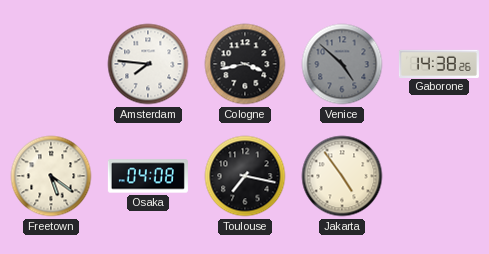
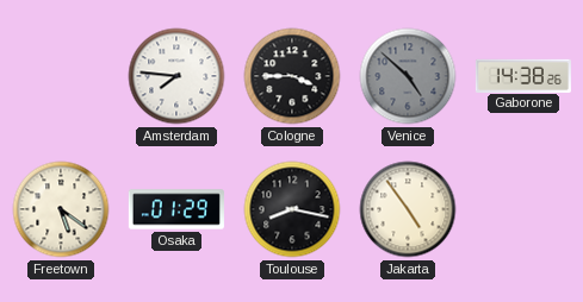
Cologne: 3:43 -> 3:45 (292, 76)
Osaka: 04:08 -> 01:29 (176, 209)
Toulouse: 7:17 -> 8:17 (292, 209)
